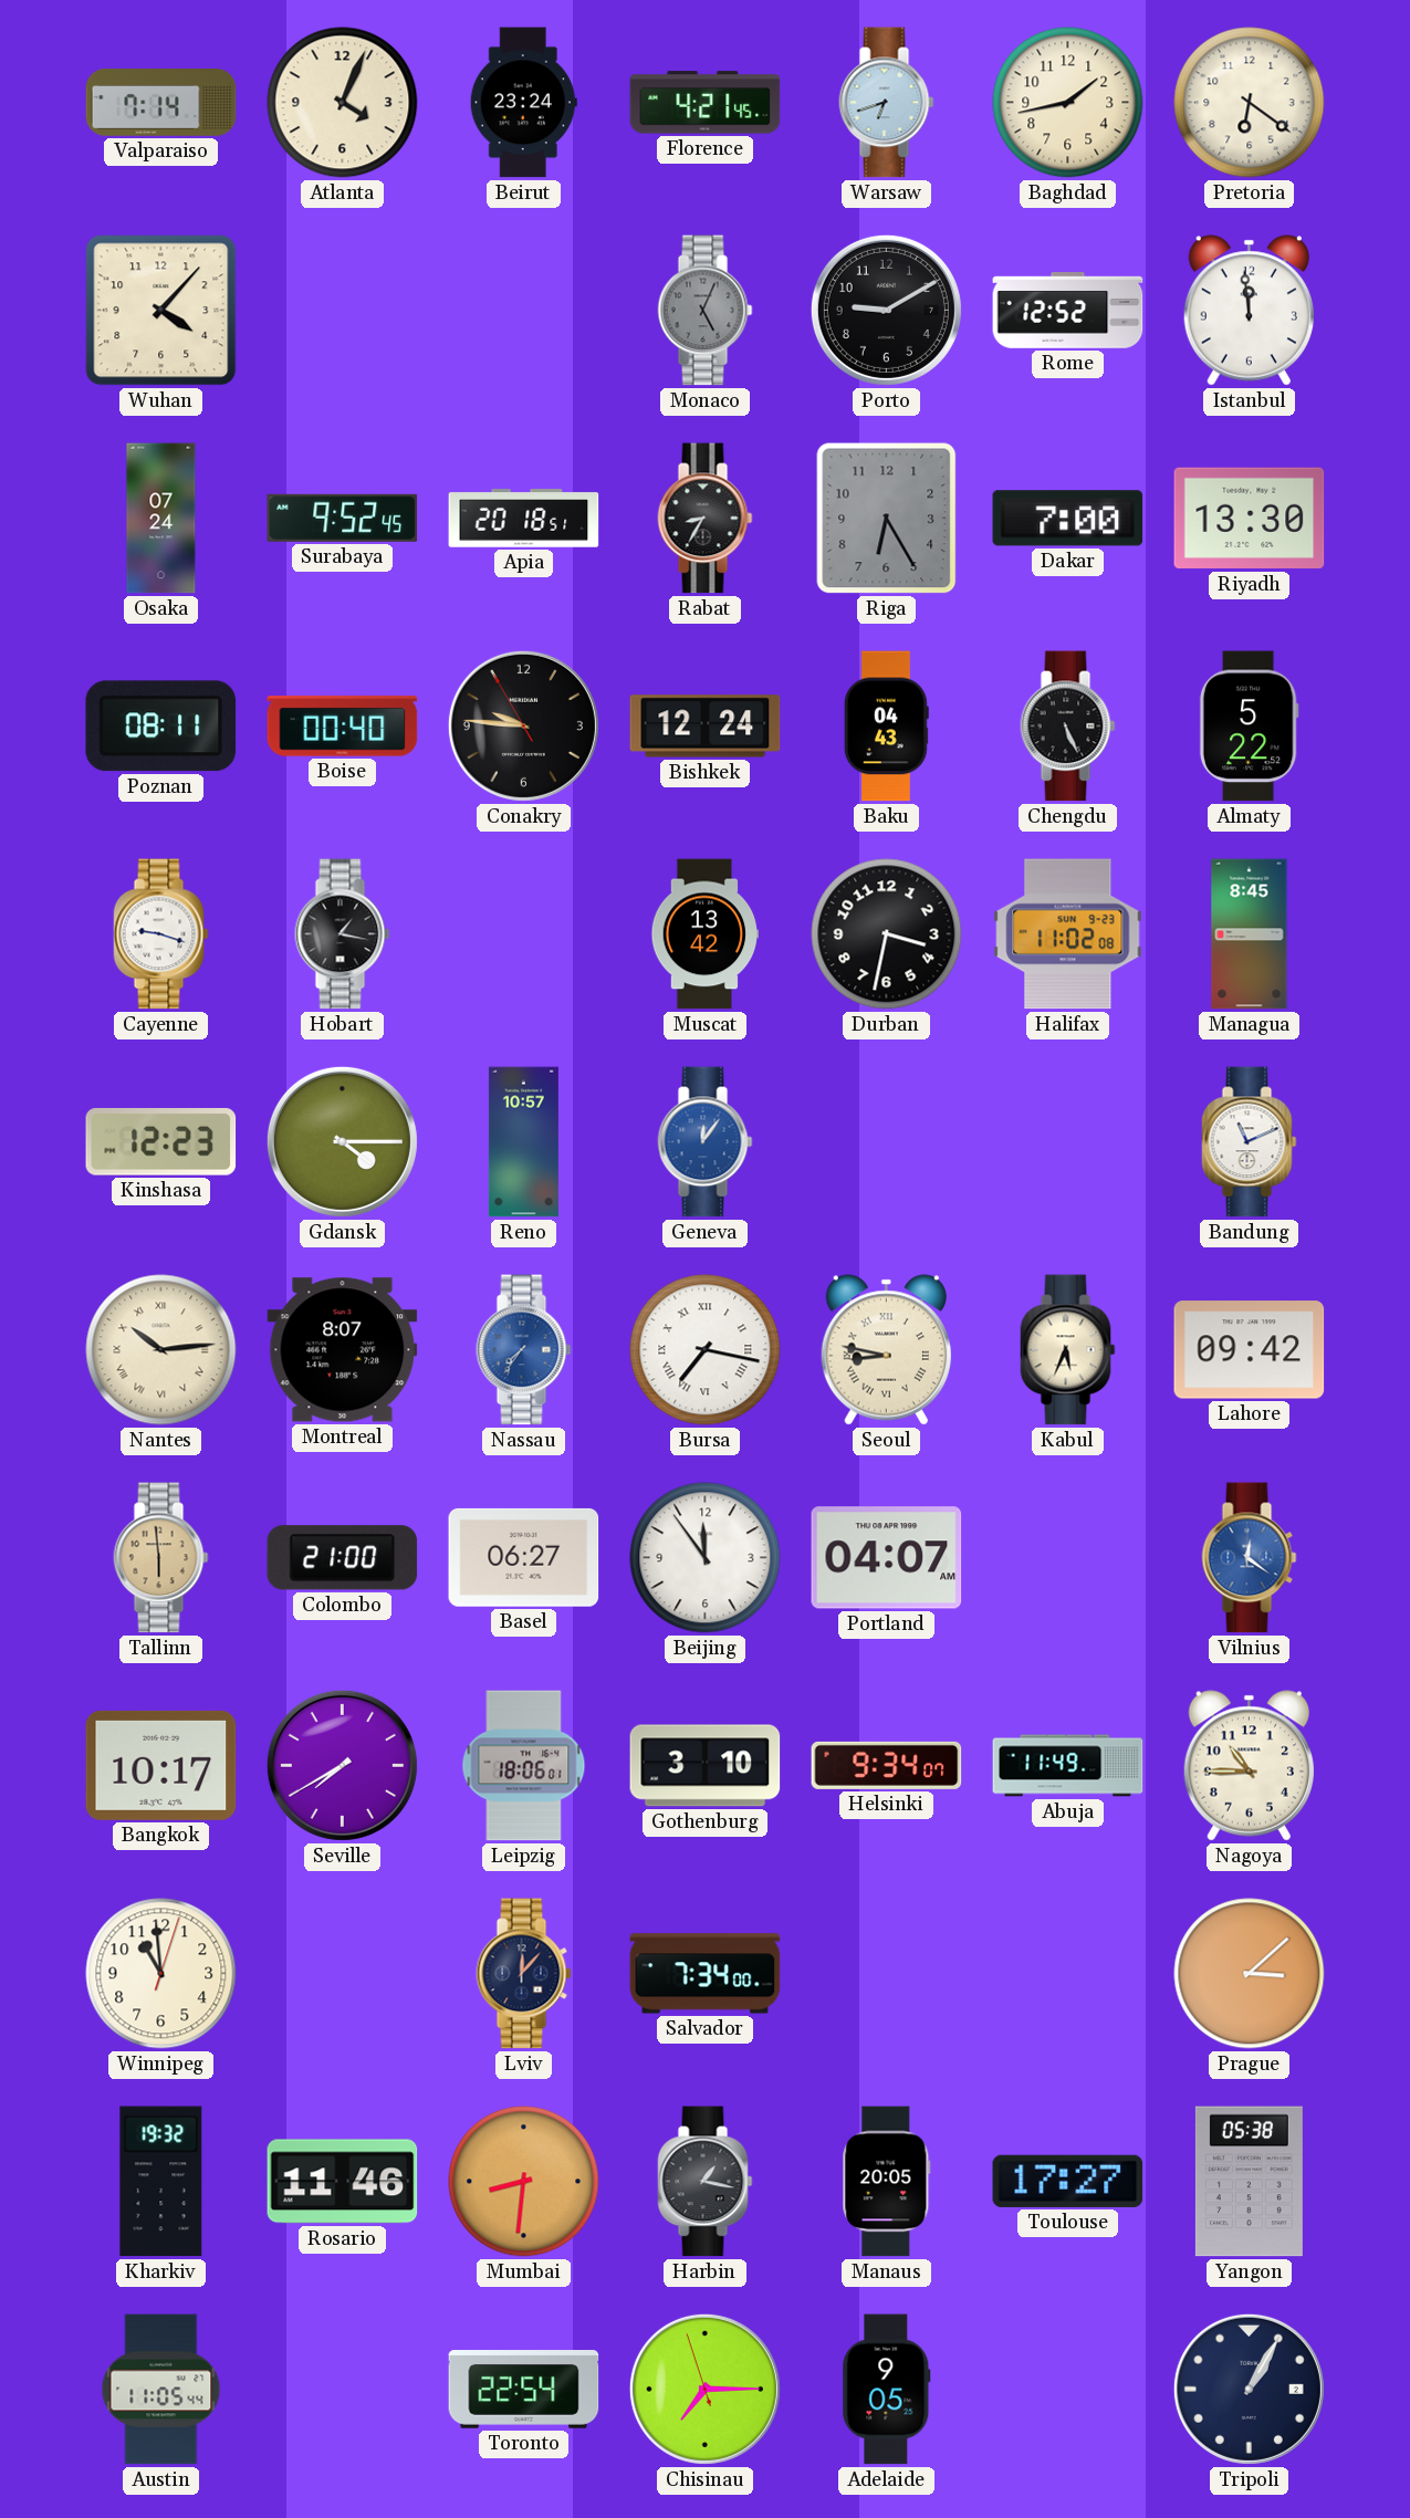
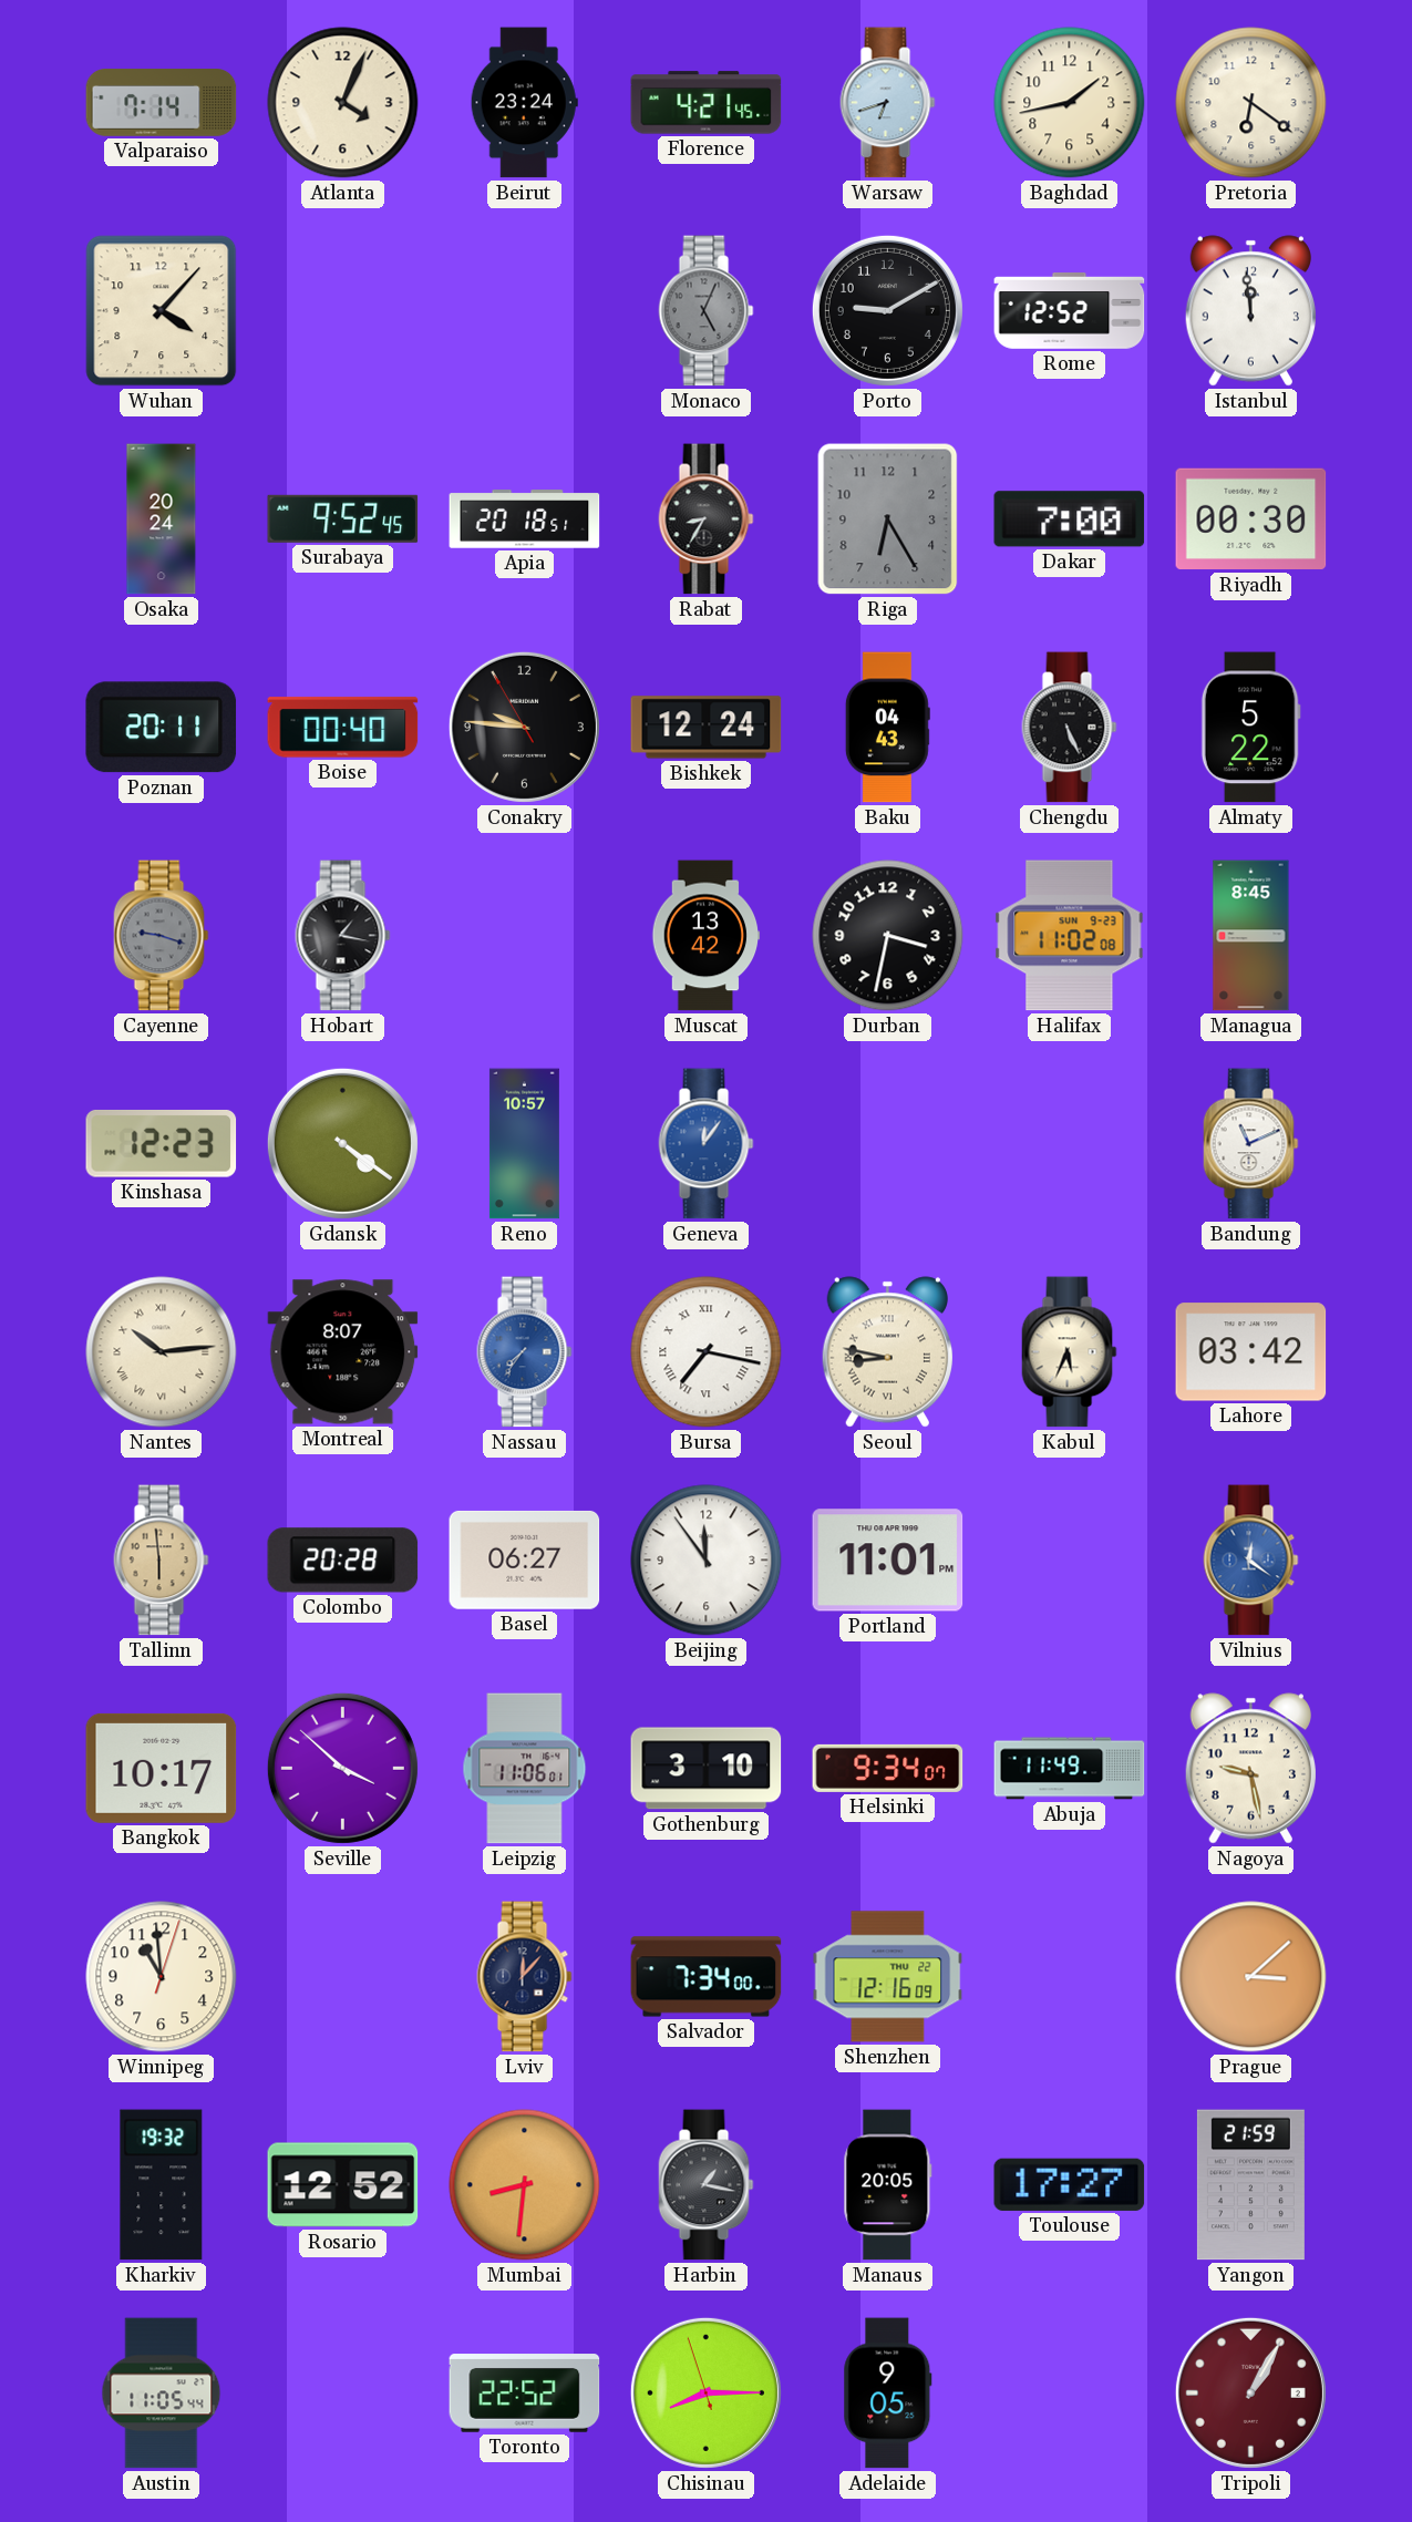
Osaka: 07:24 -> 20:24 (162, 519)
Riyadh: 13:30 -> 00:30 (1251, 519)
Poznan: 08:11 -> 20:11 (162, 728)
Cayenne dial: white -> grey (162, 936)
Gdansk: 4:15 -> 4:21 (342, 1143)
Lahore: 09:42 -> 03:42 (1251, 1352)
Colombo: 21:00 -> 20:28 (343, 1561)
Portland: 04:07 -> 11:01 (888, 1561)
Seville: 7:40 -> 3:52 (342, 1768)
Leipzig: 18:06 -> 11:06 (525, 1769)
Nagoya: 10:45 -> 9:28 (1250, 1769)
Shenzhen: none -> 12:16 (888, 1977)
Rosario: 11:46 -> 12:52 (343, 2185)
Yangon: 05:38 -> 21:59 (1250, 2185)
Toronto: 22:54 -> 22:52 (525, 2394)
Chisinau: 7:14 -> 8:14 (705, 2392)
Tripoli dial: navy -> burgundy (1250, 2392)
